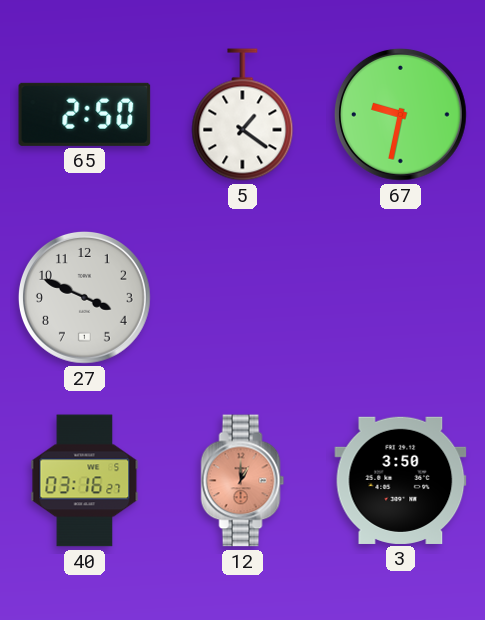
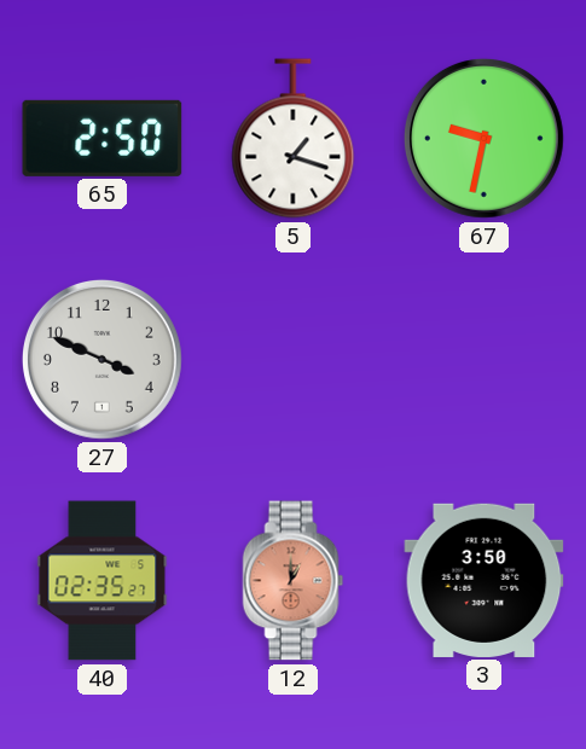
5: 1:21 -> 1:18 (294, 139)
40: 03:16 -> 02:35 (103, 581)
